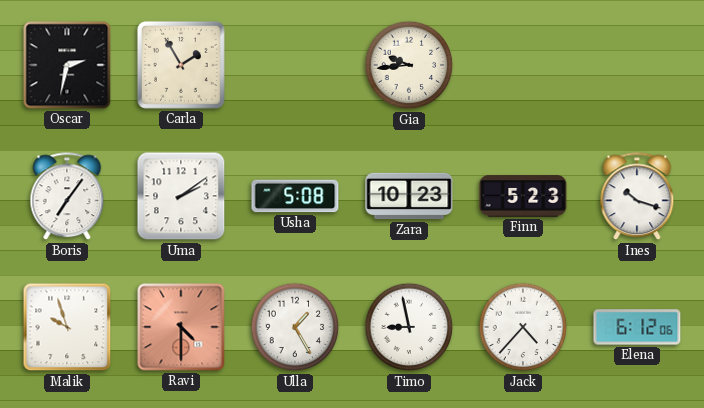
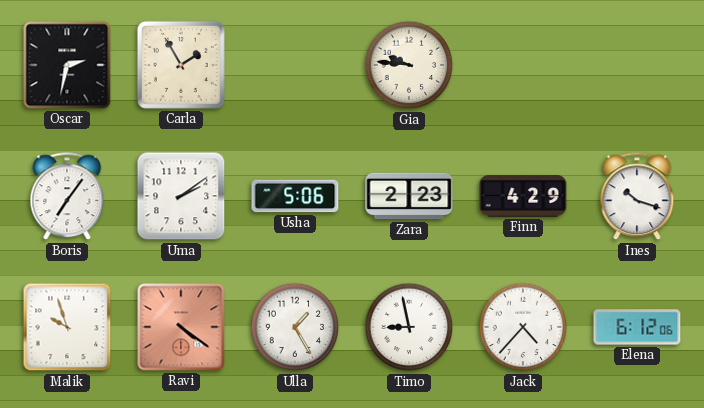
Gia: 9:44 -> 9:46 (409, 65)
Usha: 5:08 -> 5:06 (295, 196)
Zara: 10:23 -> 2:23 (409, 196)
Finn: 5:23 -> 4:29 (523, 196)
Ravi: 4:30 -> 4:21 (181, 327)
